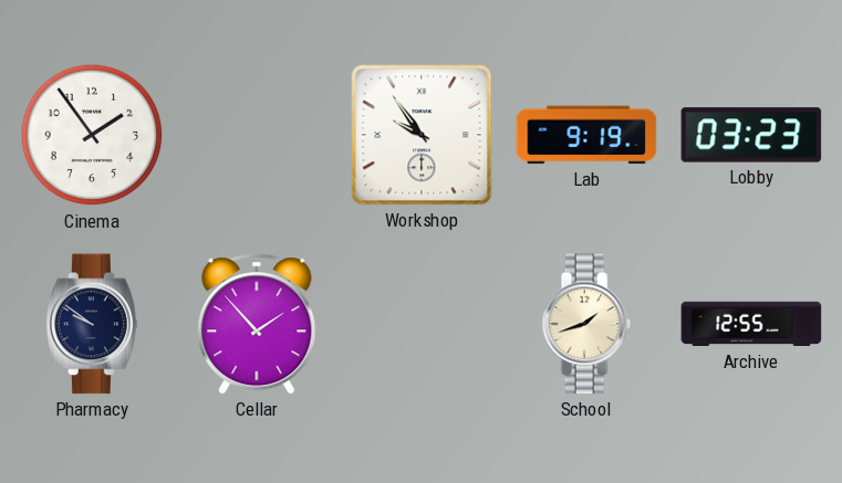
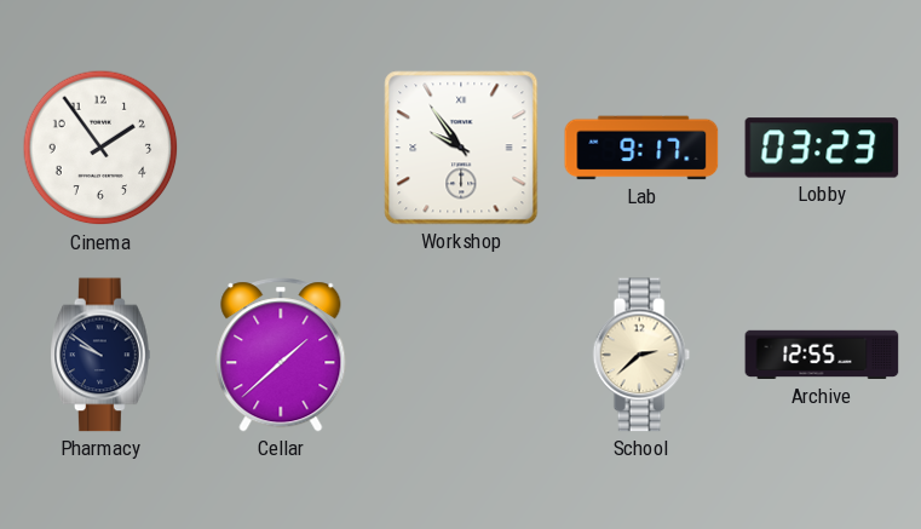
Lab: 9:19 -> 9:17 (641, 148)
Cellar: 1:53 -> 1:38 (281, 355)
School: 1:42 -> 2:38 (641, 355)
